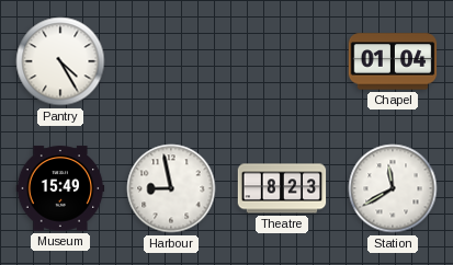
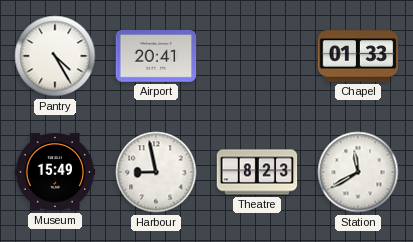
Airport: none -> 20:41 (156, 56)
Chapel: 01:04 -> 01:33 (358, 56)
